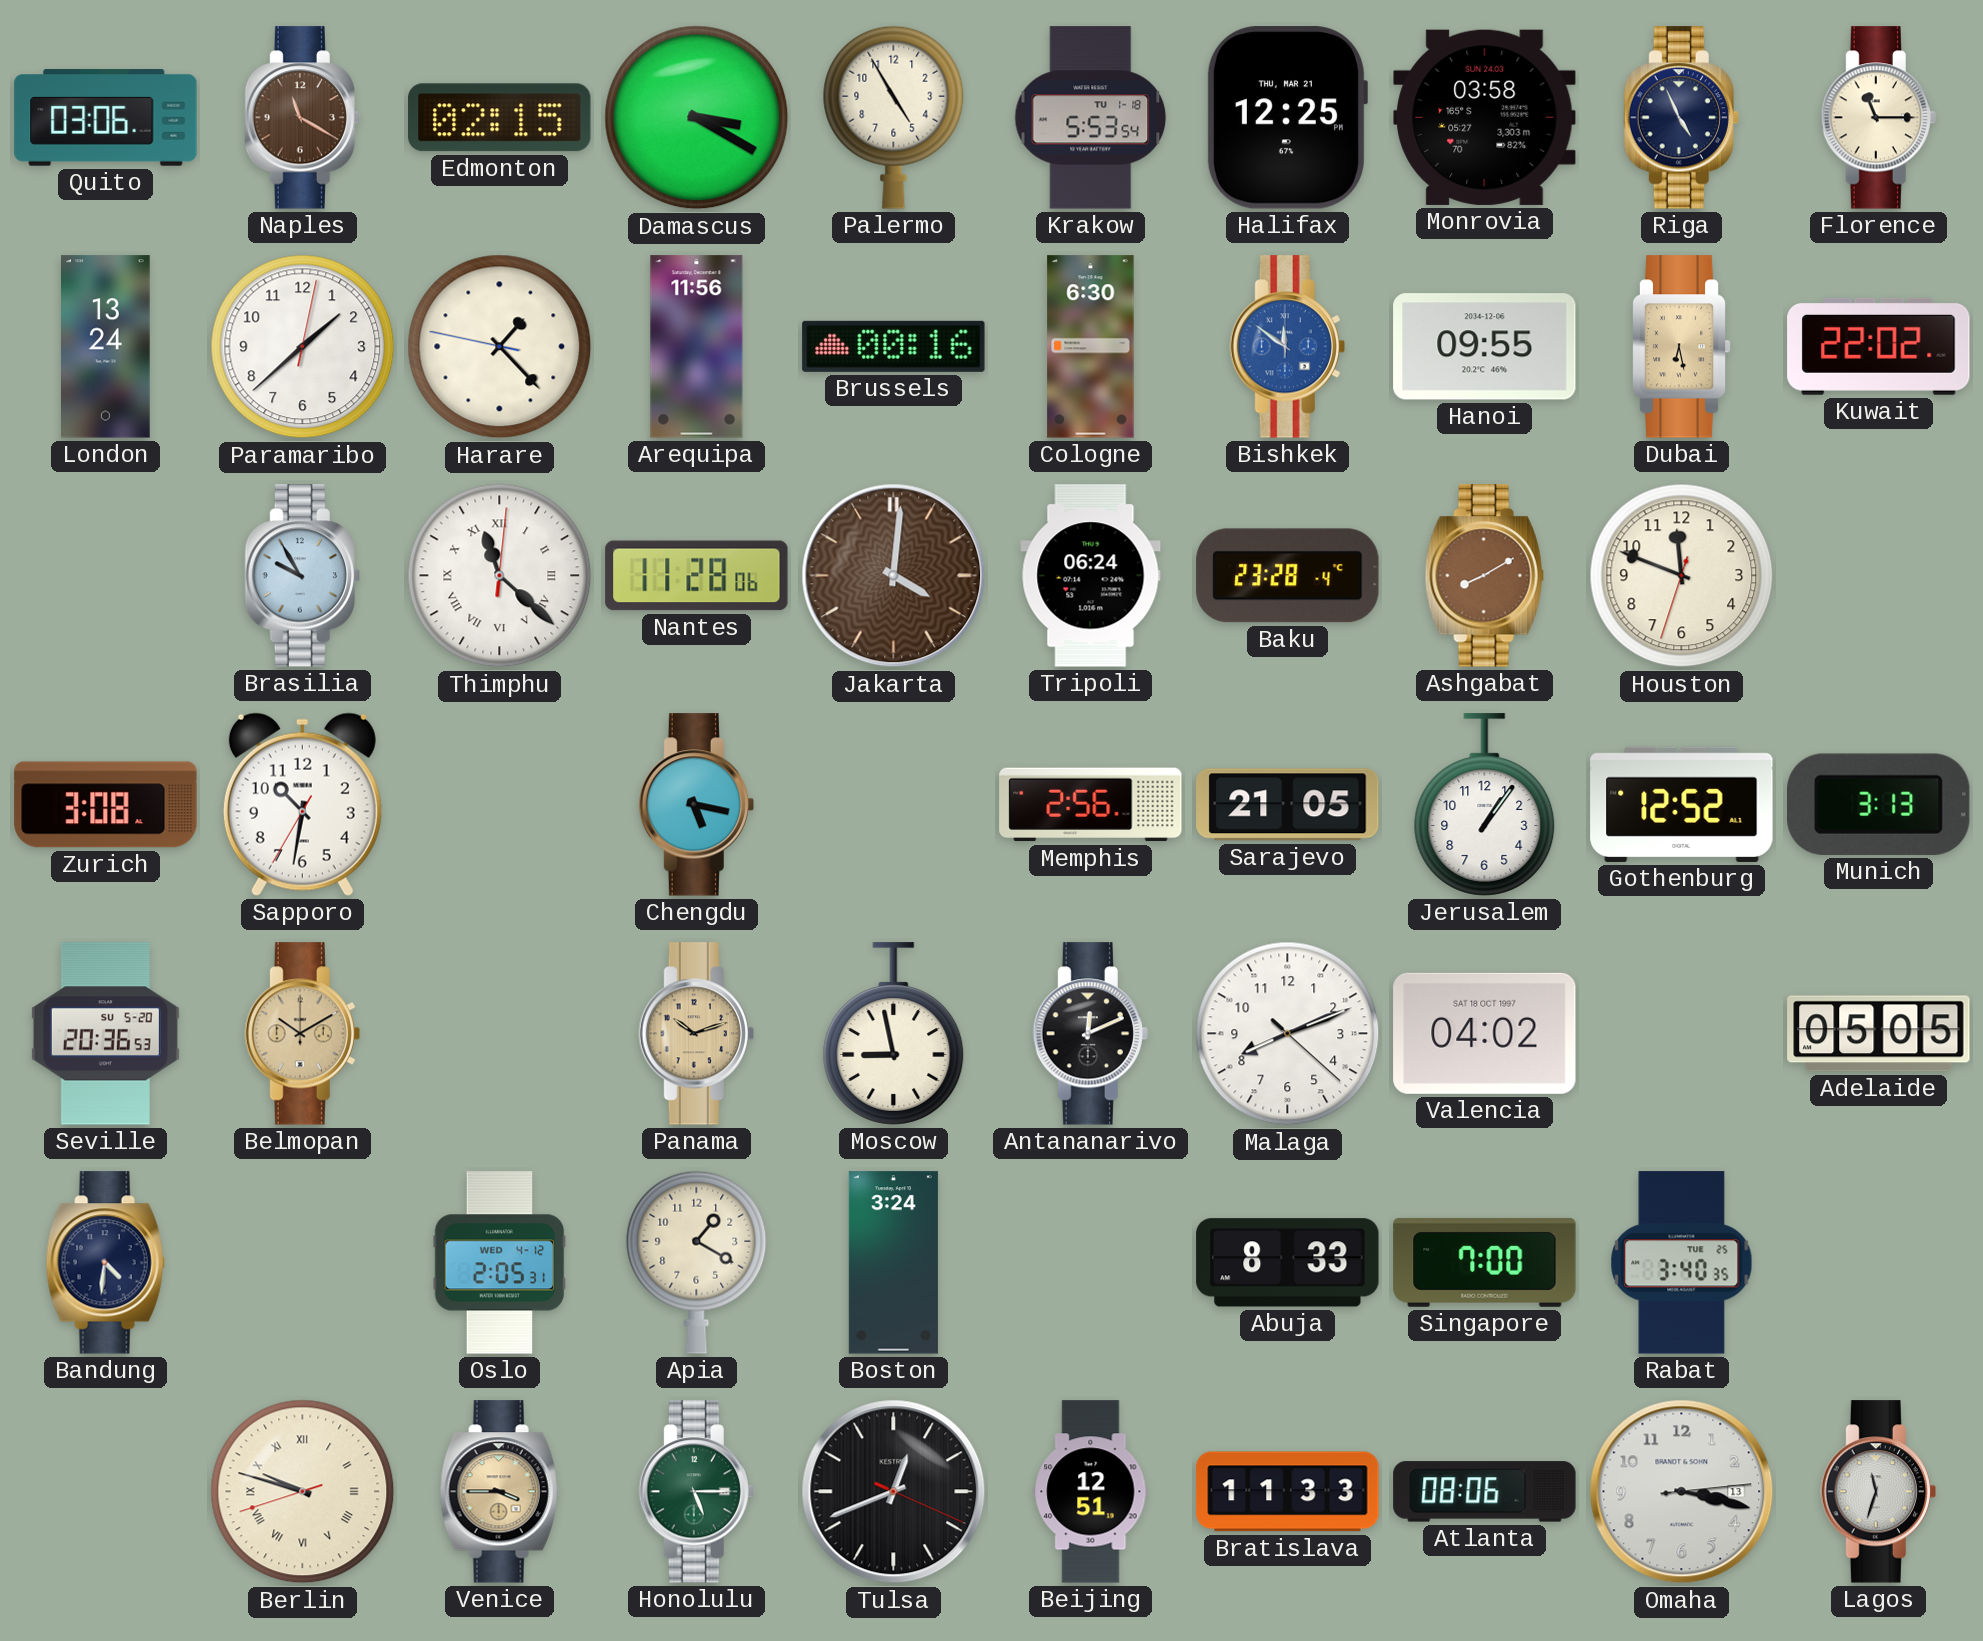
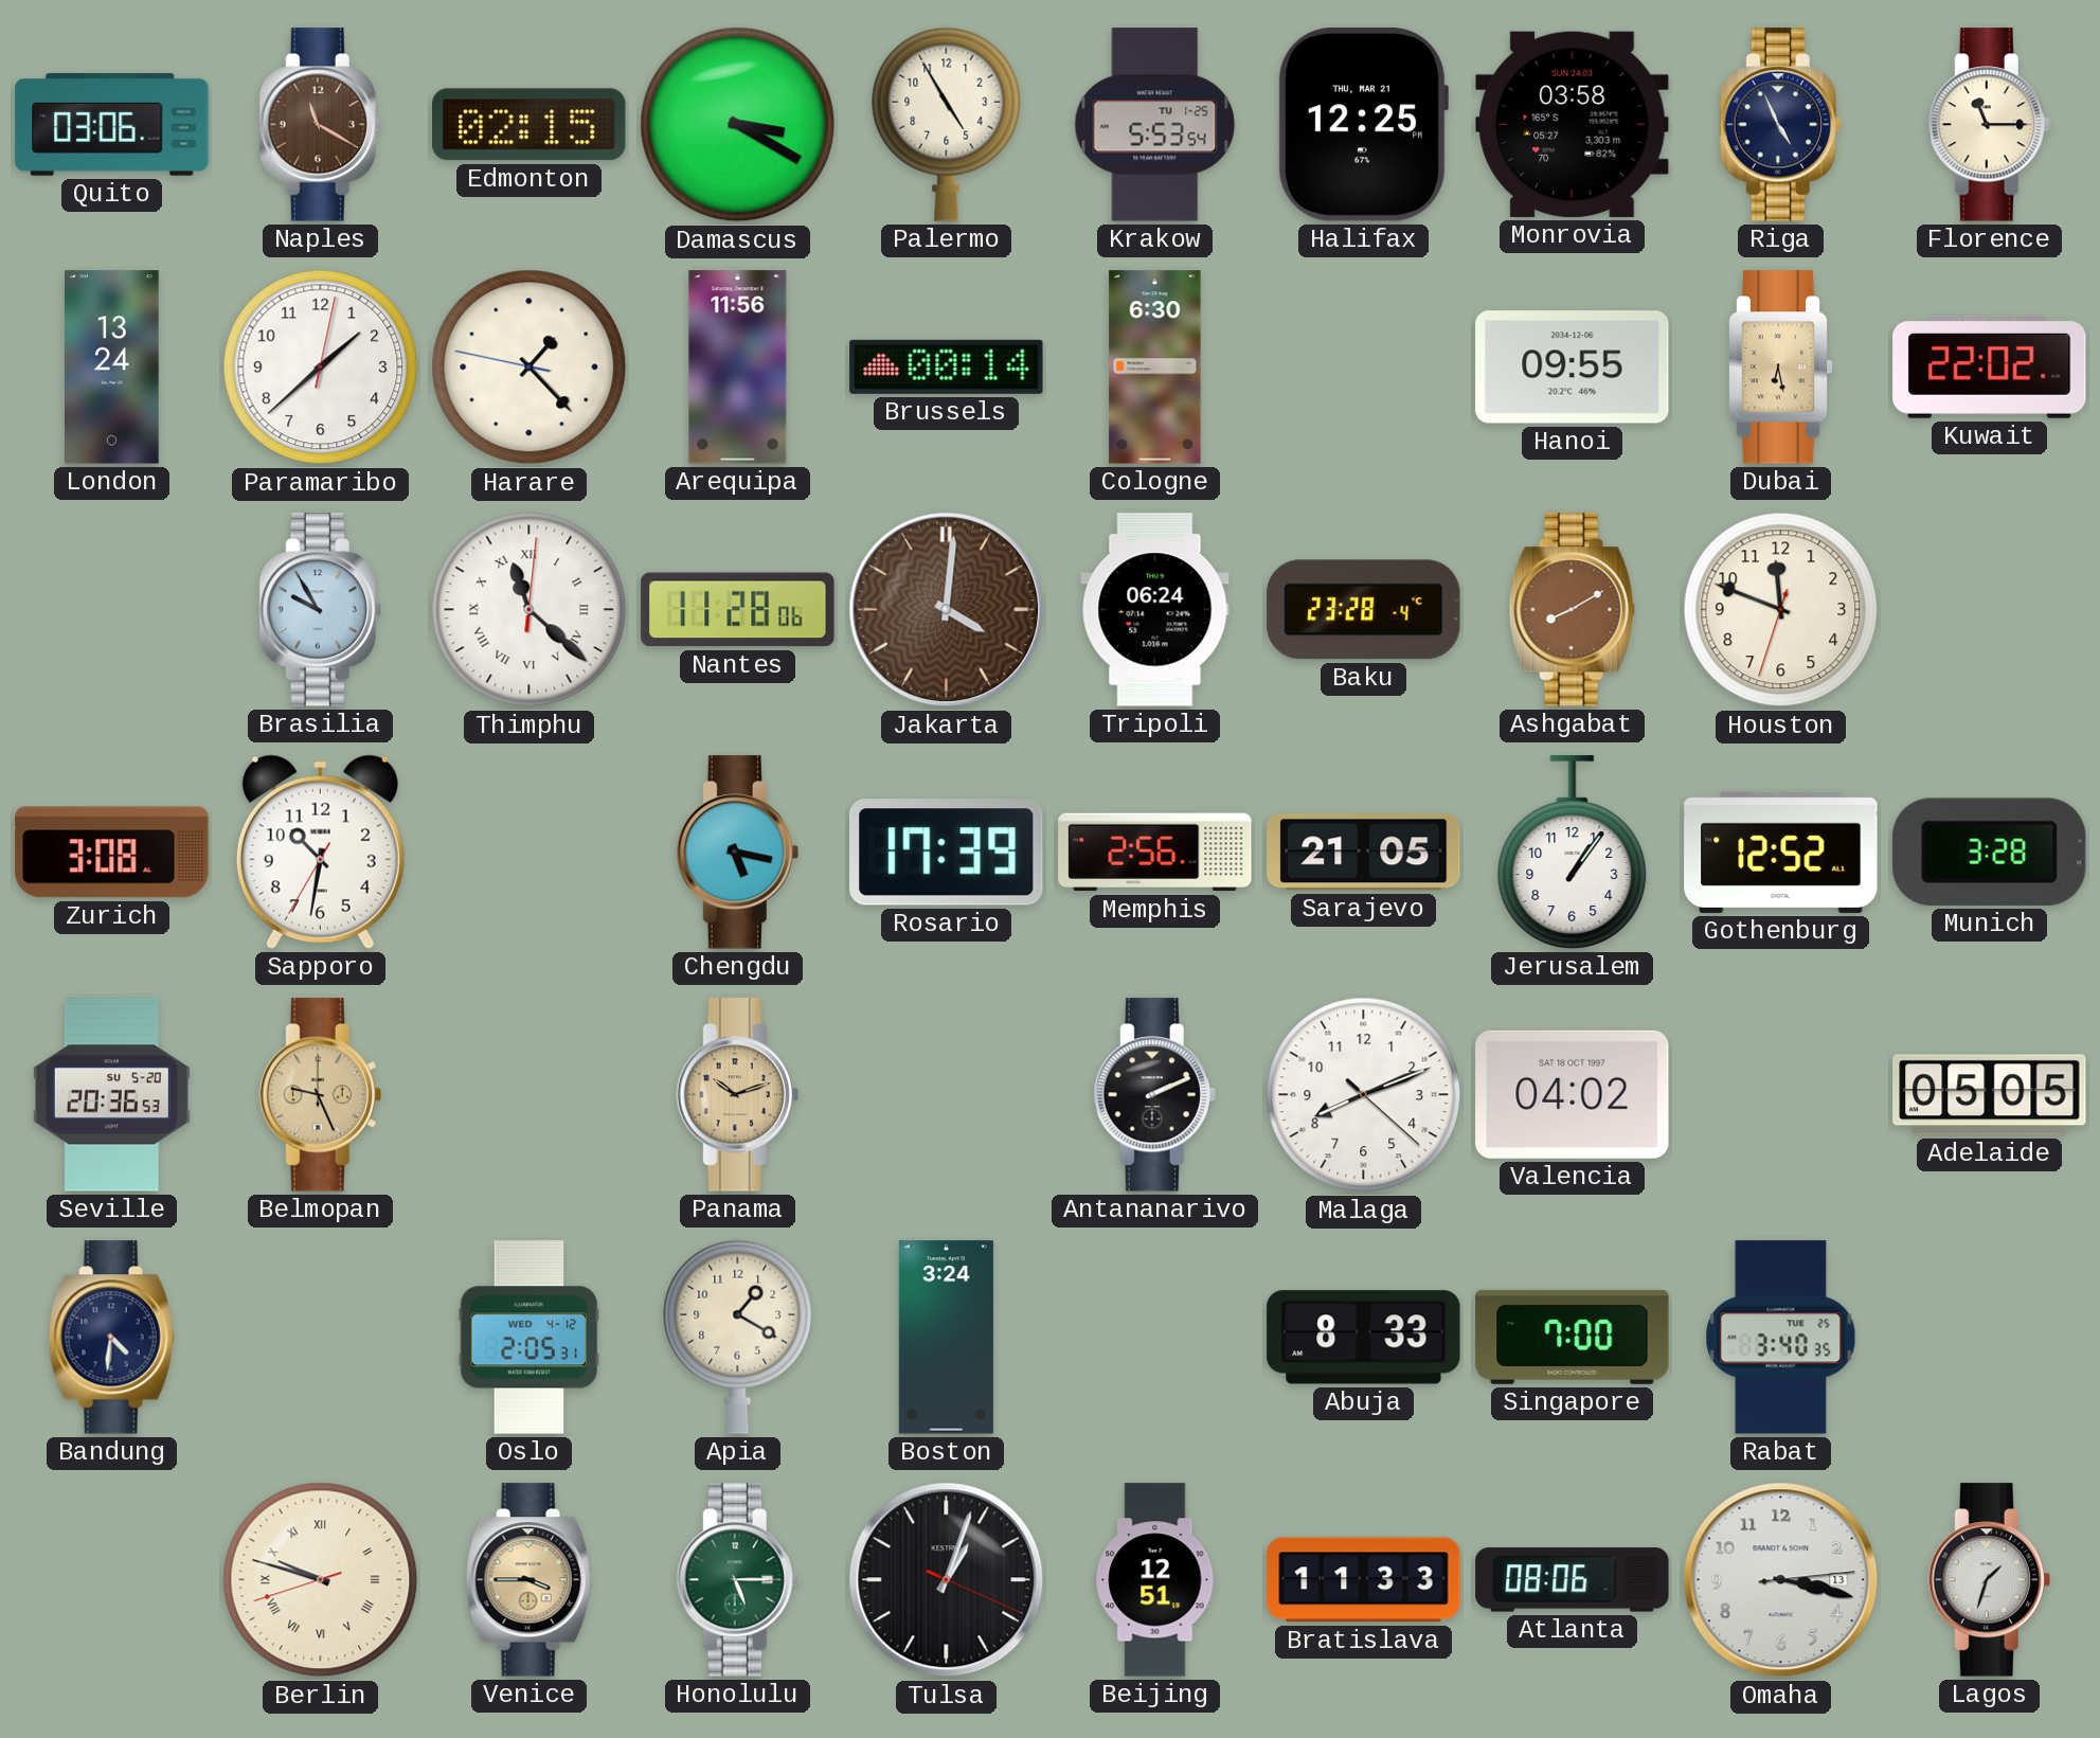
Krakow date: TU 1-18 -> TU 1-25 (1155, 125)
Brussels: 00:16 -> 00:14 (947, 366)
Bishkek: 11:51 -> none (1287, 347)
Rosario: none -> 17:39 (947, 853)
Munich: 3:13 -> 3:28 (1990, 852)
Belmopan: 10:10 -> 9:26 (320, 1095)
Moscow: 8:58 -> none (894, 1034)
Antananarivo: 12:11 -> 2:11 (1154, 1095)
Tulsa: 12:41 -> 1:03 (947, 1580)
Lagos: 11:33 -> 1:33 (1989, 1580)
